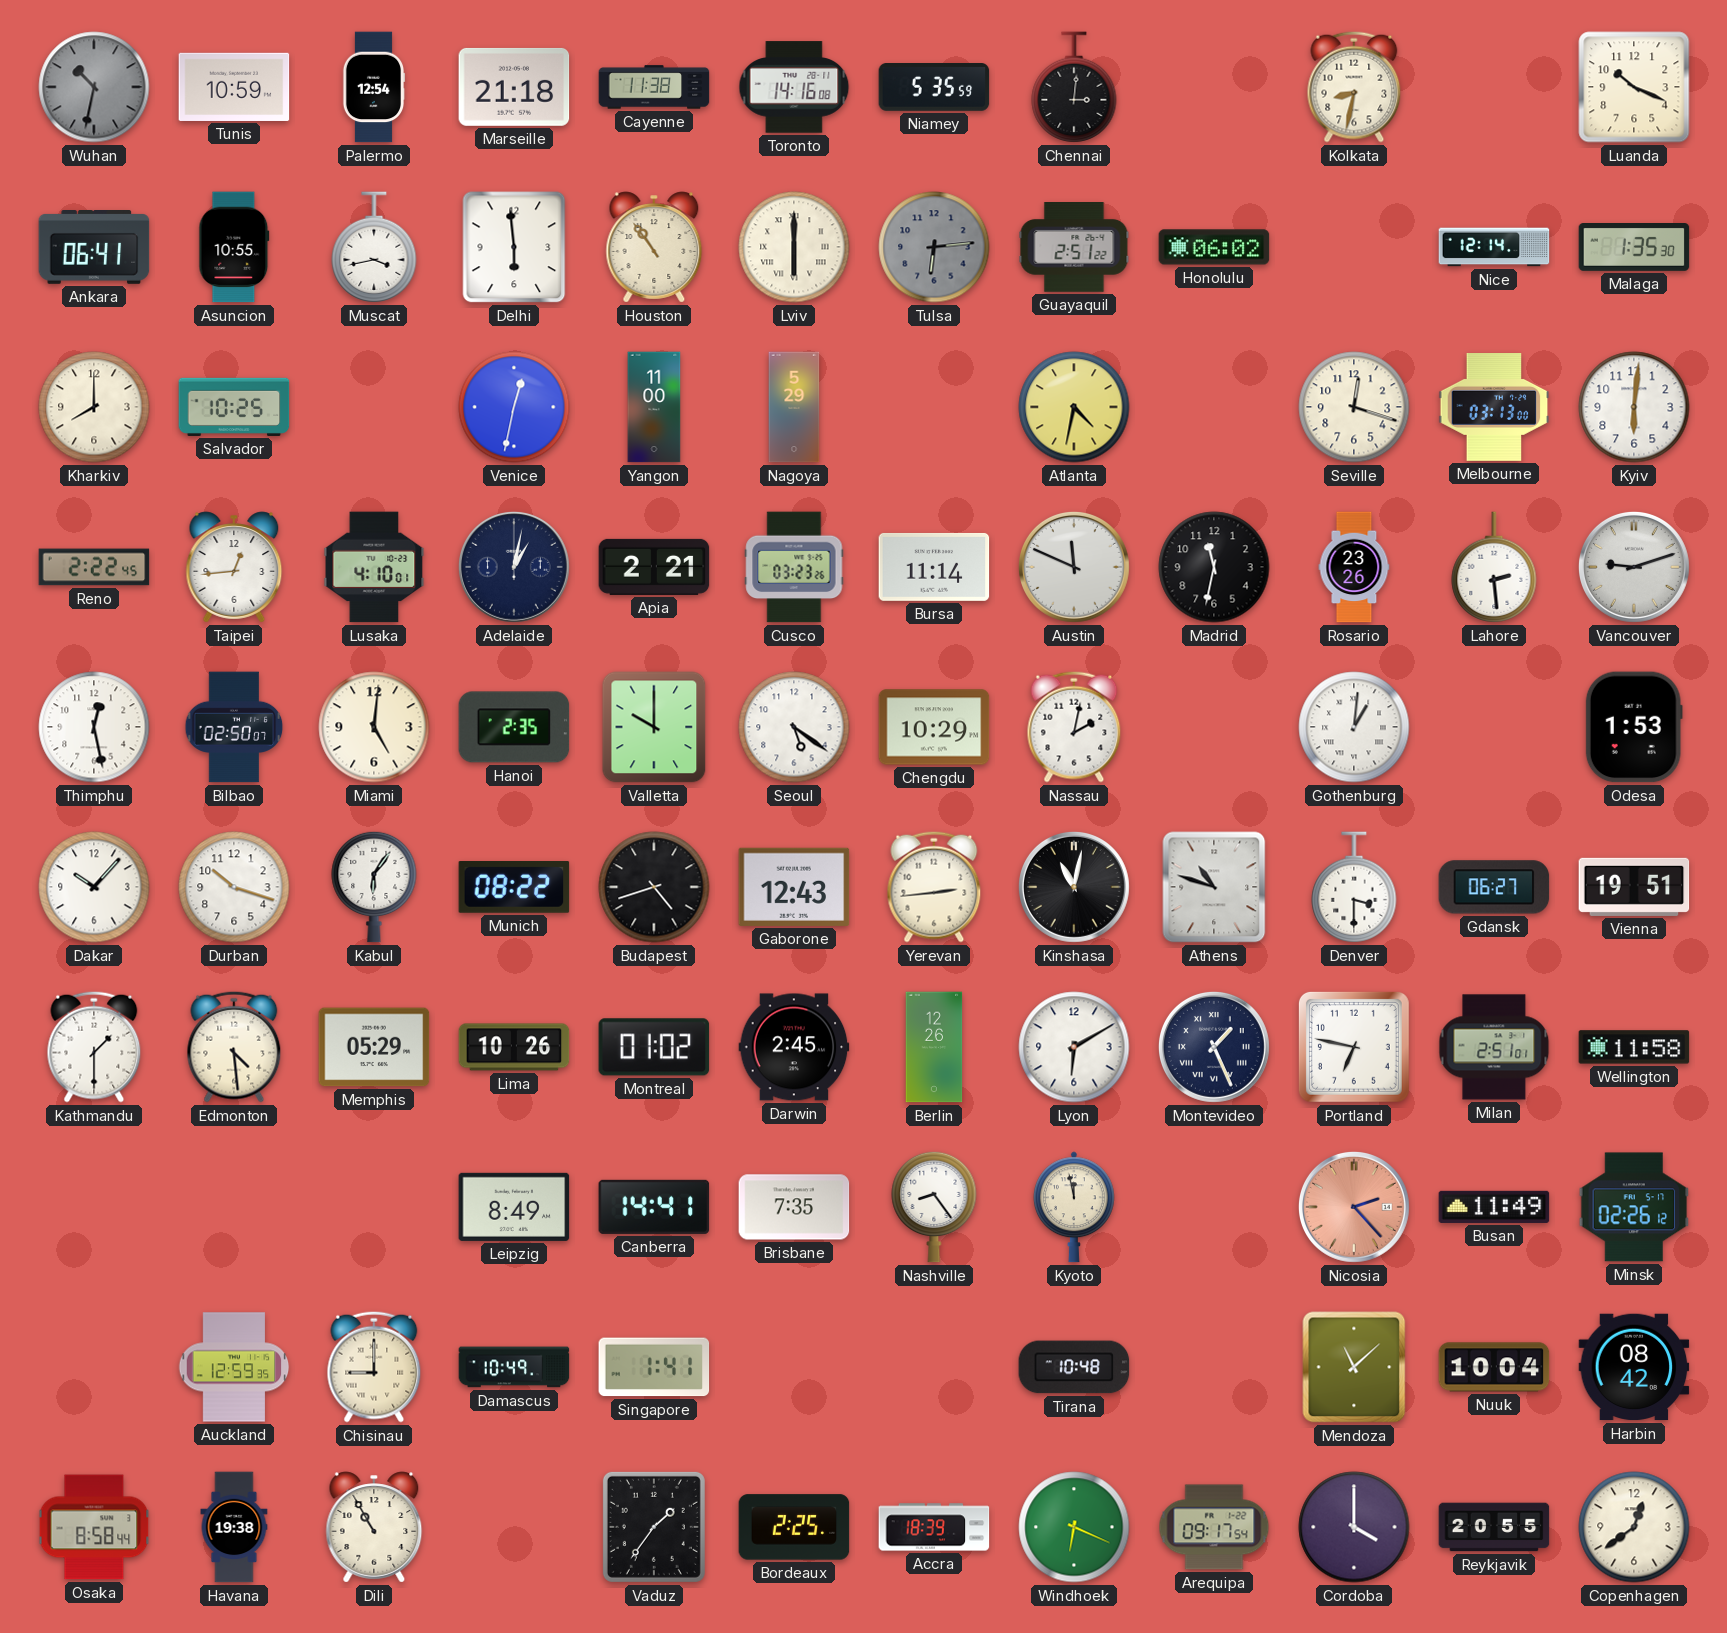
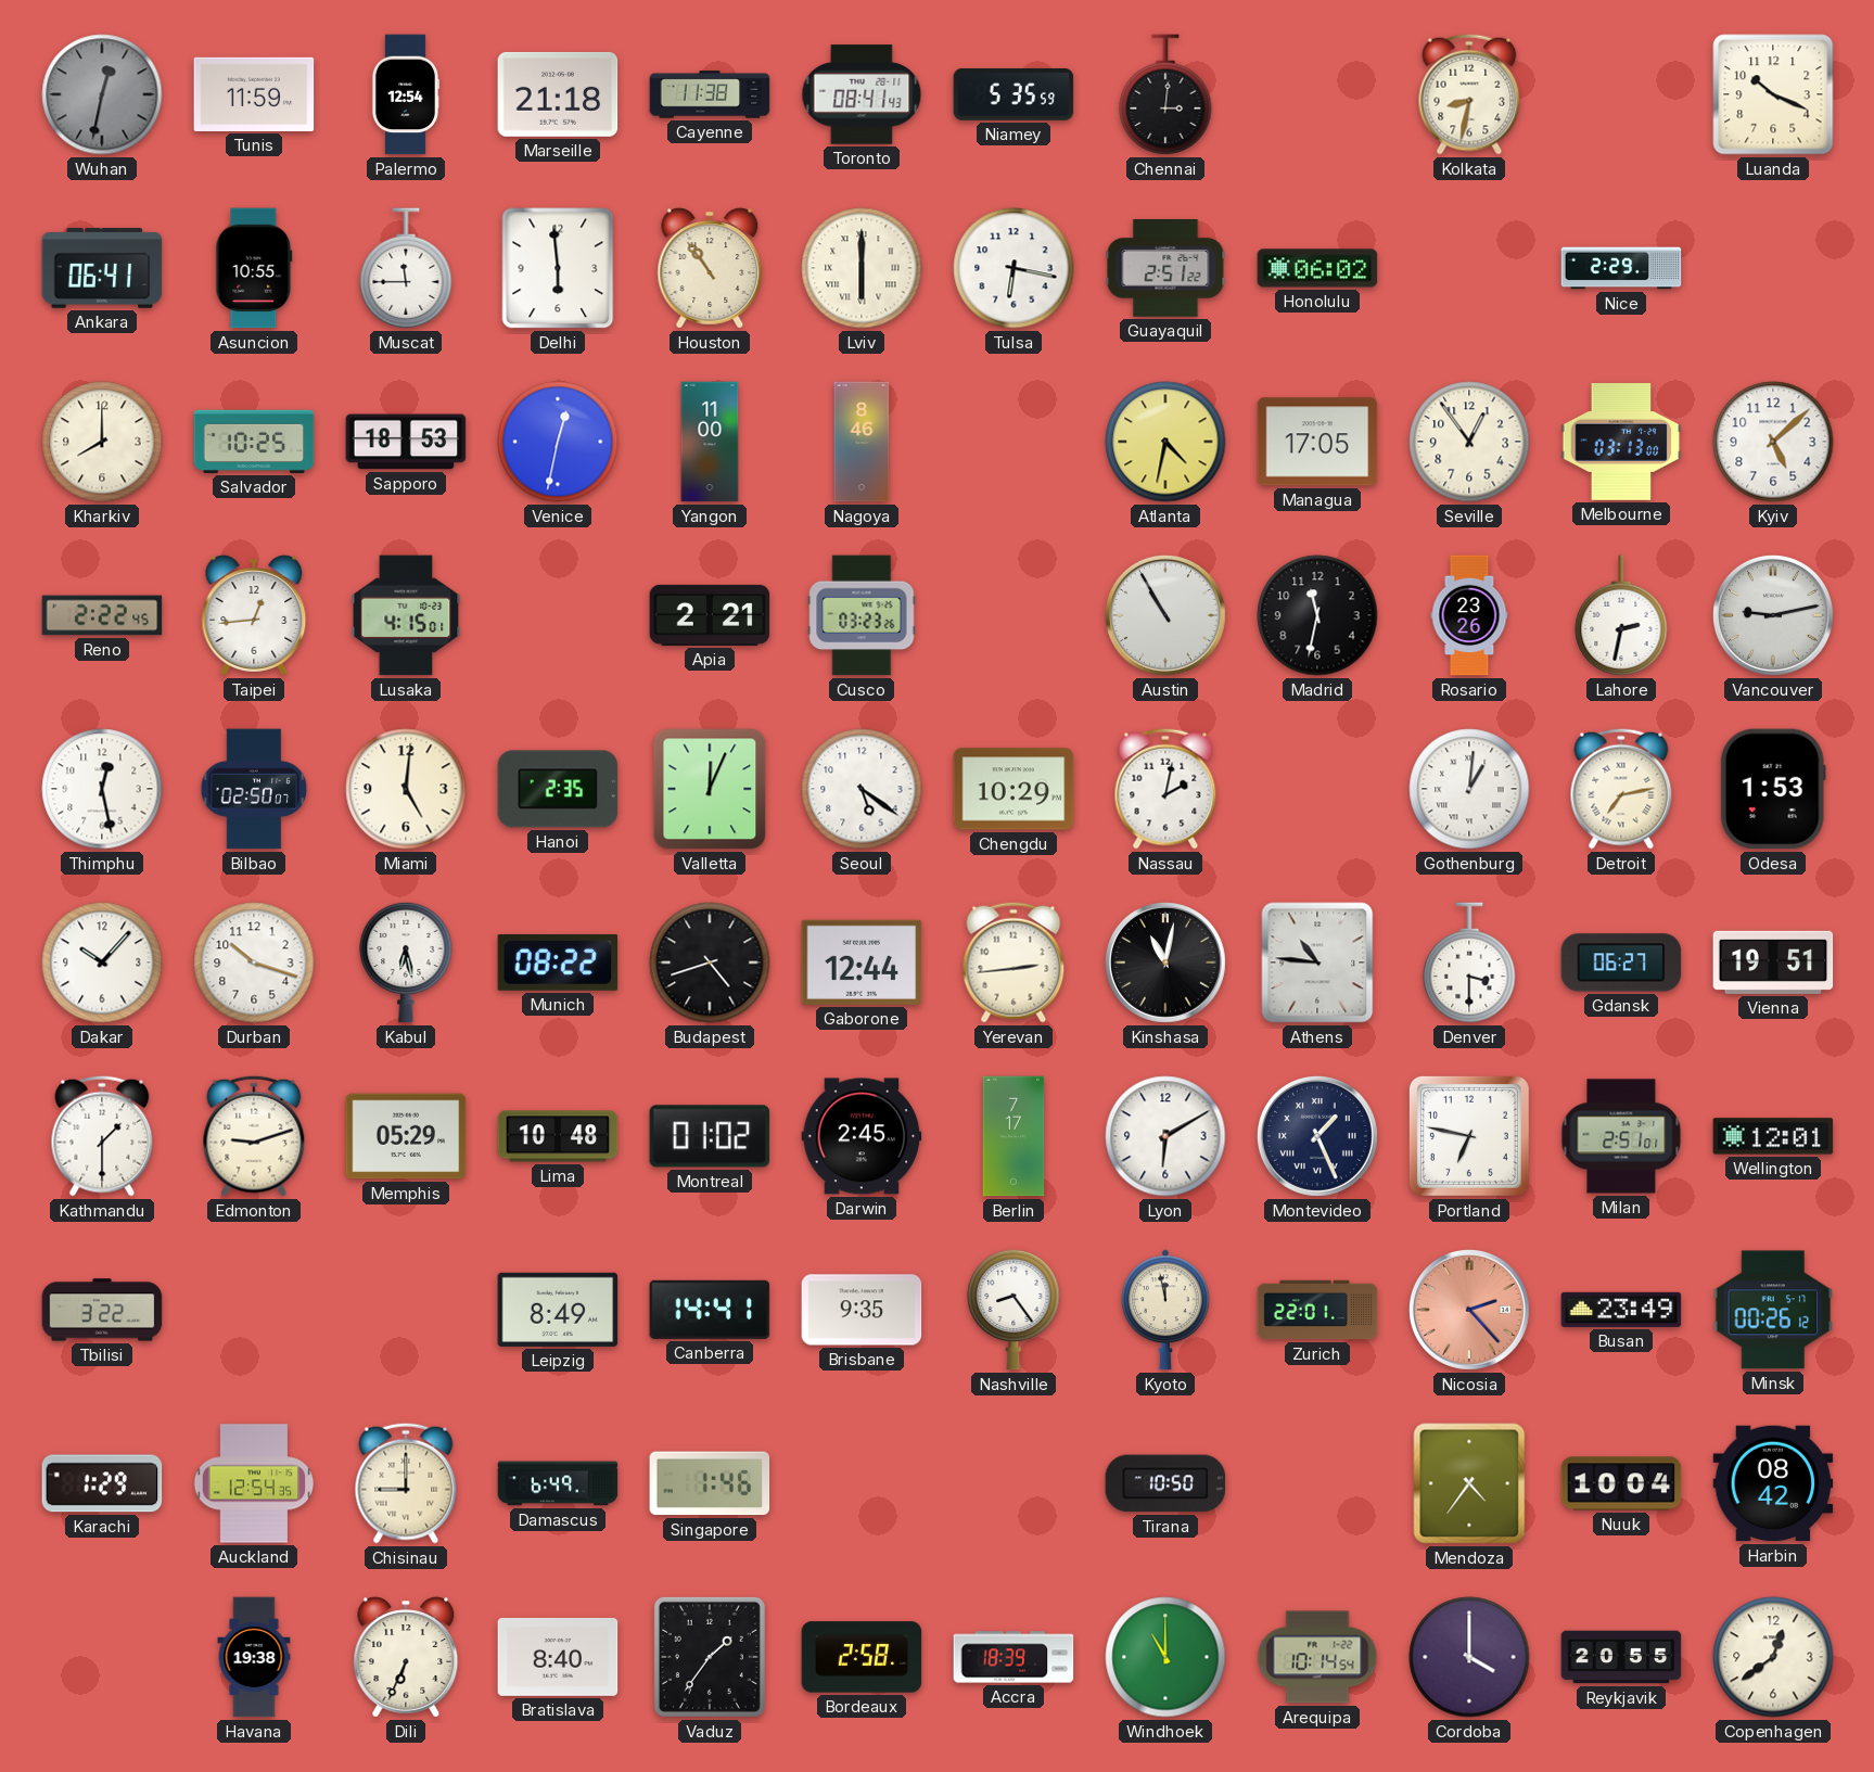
Wuhan: 10:32 -> 12:32 (102, 94)
Tunis: 10:59 -> 11:59 (254, 94)
Toronto: 14:16 -> 08:41 (862, 94)
Muscat: 3:43 -> 11:45 (406, 268)
Tulsa: 6:14 -> 6:17 (1014, 268)
Tulsa dial: grey -> white (1014, 268)
Nice: 12:14 -> 2:29 (1621, 268)
Malaga: 1:35 -> none (1634, 248)
Sapporo: none -> 18:53 (406, 442)
Nagoya: 5:29 -> 8:46 (862, 442)
Managua: none -> 17:05 (1317, 442)
Seville: 12:18 -> 12:54 (1469, 442)
Kyiv: 6:01 -> 5:08 (1773, 442)
Lusaka: 4:10 -> 4:15 (406, 615)
Adelaide: 1:02 -> none (514, 567)
Bursa: 11:14 -> none (934, 567)
Austin: 11:49 -> 10:55 (1165, 615)
Lahore: 2:29 -> 2:32 (1621, 615)
Vancouver: 9:12 -> 9:13 (1773, 615)
Valletta: 10:00 -> 12:04 (710, 789)
Detroit: none -> 7:13 (1621, 789)
Kabul: 6:06 -> 6:28 (406, 963)
Gaborone: 12:43 -> 12:44 (862, 963)
Athens: 10:48 -> 10:46 (1317, 963)
Edmonton: 4:29 -> 9:12 (254, 1136)
Lima: 10:26 -> 10:48 (558, 1136)
Berlin: 12:26 -> 7:17 (1014, 1136)
Wellington: 11:58 -> 12:01 (1773, 1136)
Tbilisi: none -> 3:22 (102, 1310)
Brisbane: 7:35 -> 9:35 (862, 1310)
Zurich: none -> 22:01 (1317, 1310)
Busan: 11:49 -> 23:49 (1621, 1310)
Minsk: 02:26 -> 00:26 (1773, 1310)
Karachi: none -> 1:29 (102, 1483)
Auckland: 12:59 -> 12:54 (254, 1483)
Damascus: 10:49 -> 6:49 (558, 1483)
Singapore: 1:41 -> 1:46 (710, 1483)
Tirana: 10:48 -> 10:50 (1165, 1483)
Mendoza: 11:08 -> 4:36 (1469, 1483)
Osaka: 8:58 -> none (94, 1527)
Dili: 10:55 -> 6:34 (406, 1657)
Bratislava: none -> 8:40 (558, 1657)
Bordeaux: 2:25 -> 2:58 (862, 1657)
Windhoek: 6:19 -> 11:00 (1165, 1657)
Arequipa: 09:17 -> 10:14 (1317, 1657)
